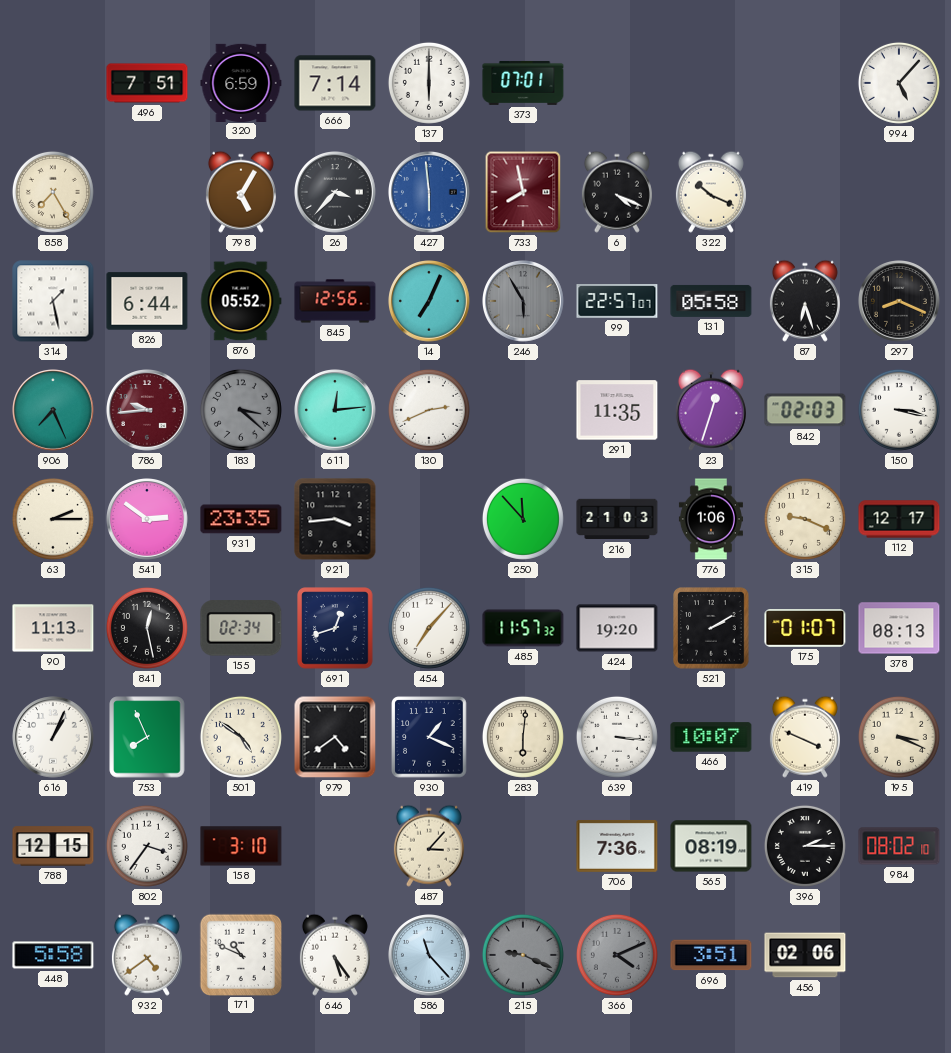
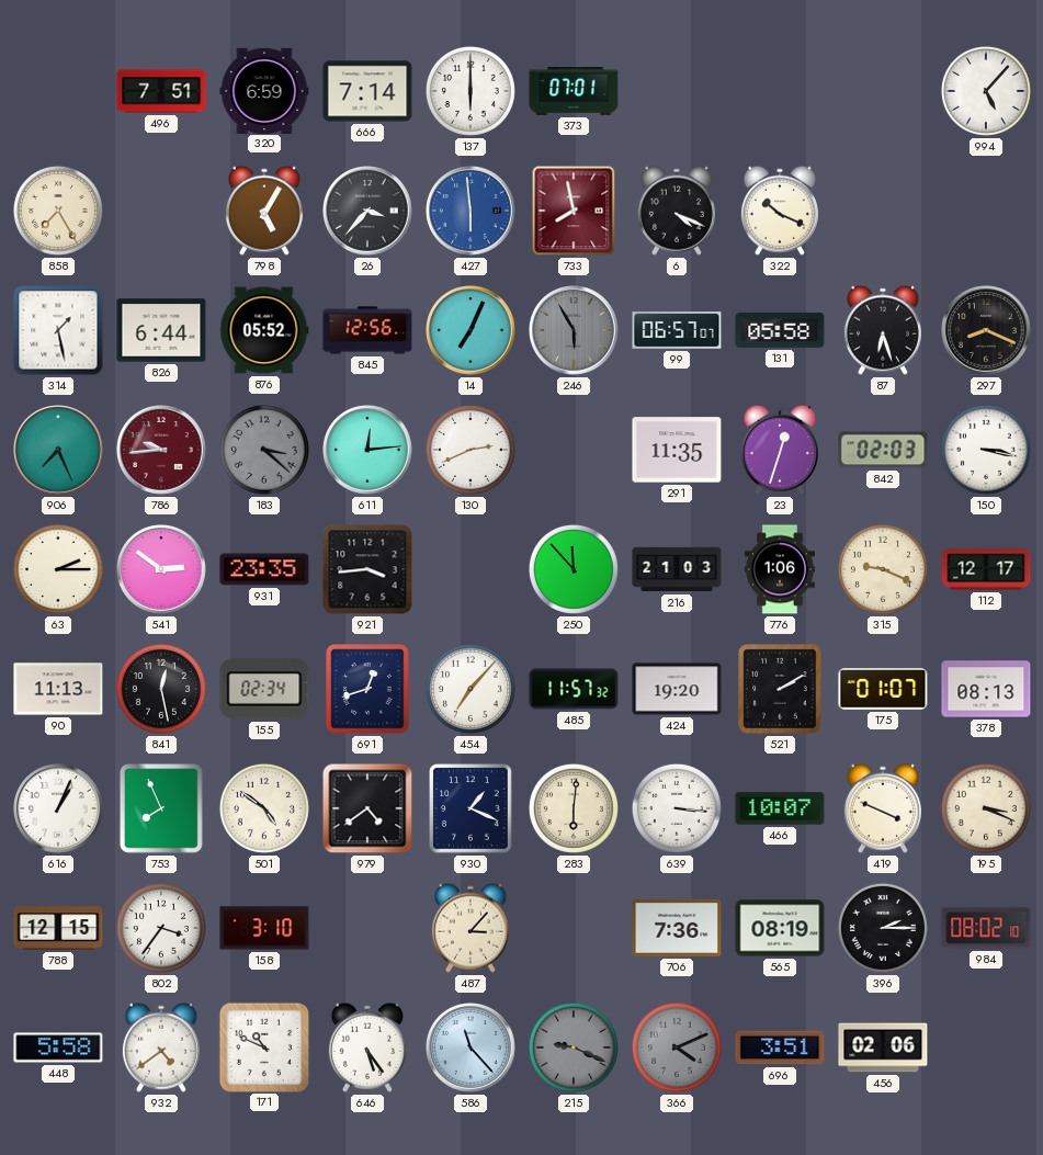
99: 22:57 -> 06:57 (677, 330)
